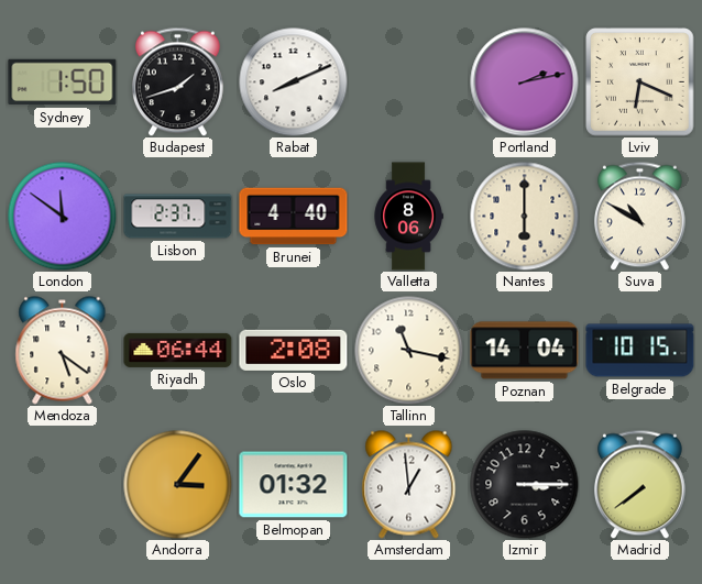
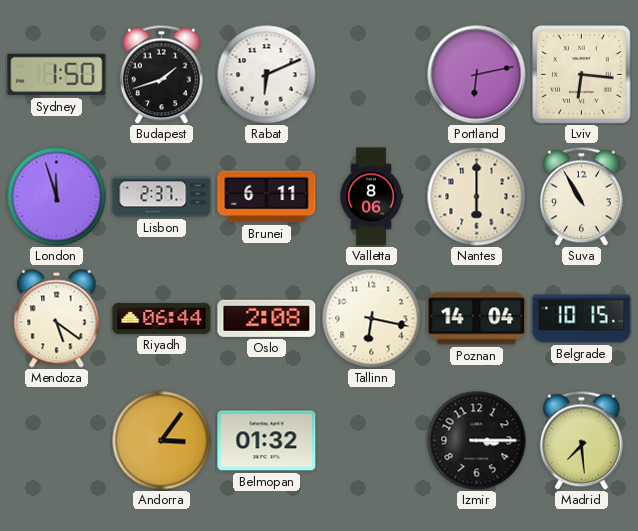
Rabat: 8:11 -> 6:11 (267, 75)
Portland: 2:13 -> 6:13 (477, 75)
Lviv: 6:19 -> 6:16 (582, 75)
London: 11:51 -> 11:57 (57, 197)
Brunei: 4:40 -> 6:11 (267, 197)
Suva: 10:50 -> 10:55 (581, 196)
Tallinn: 11:17 -> 6:17 (372, 319)
Amsterdam: 12:59 -> none (409, 485)
Madrid: 7:39 -> 7:29 (581, 440)
